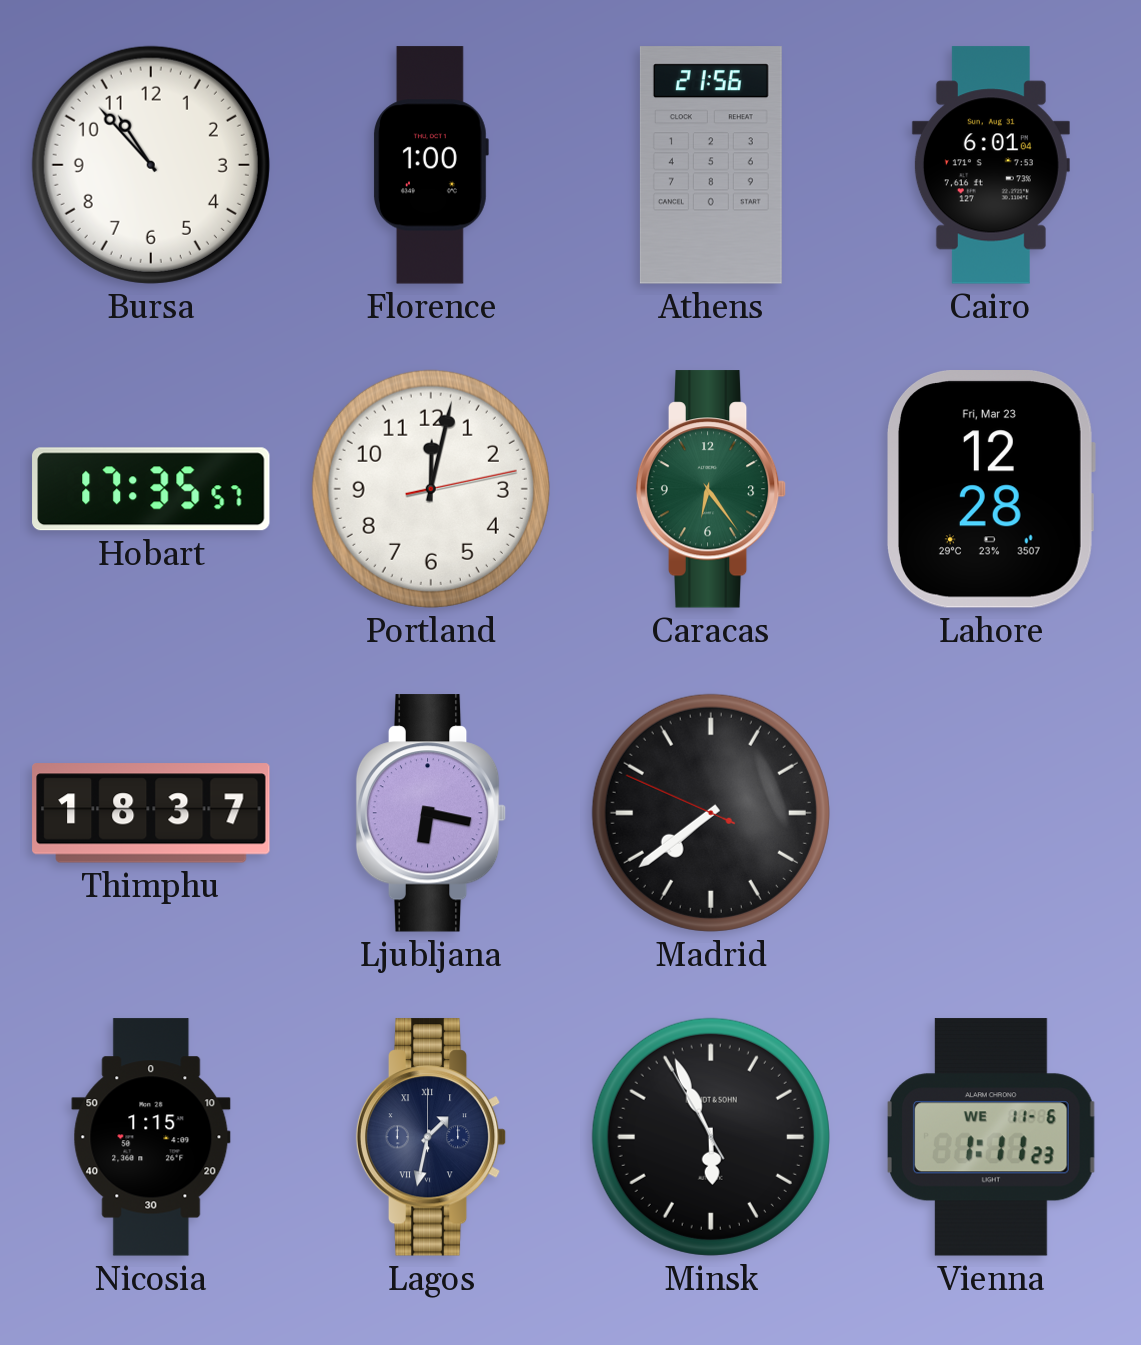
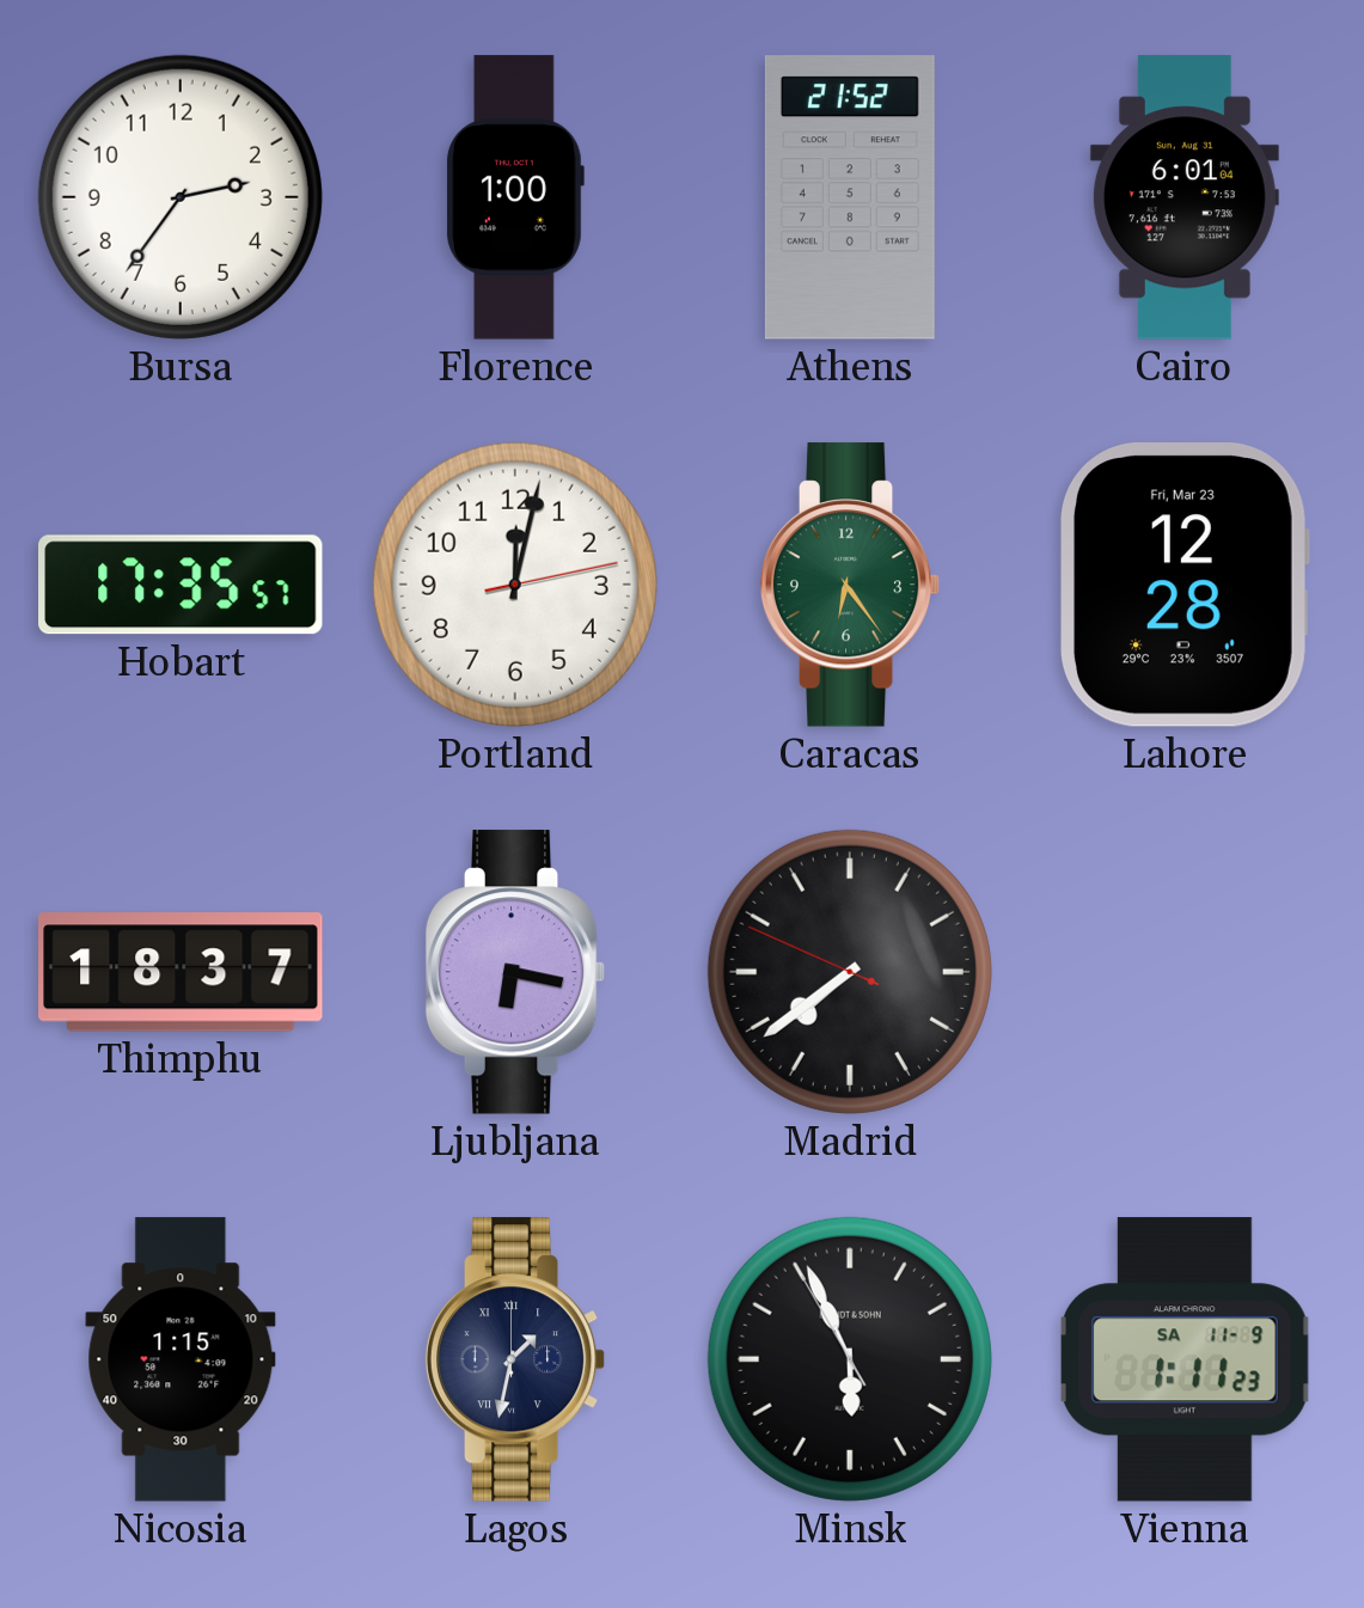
Bursa: 10:53 -> 2:36 (181, 197)
Athens: 21:56 -> 21:52 (850, 197)
Vienna date: WE 11-6 -> SA 11-9 (1185, 1359)
